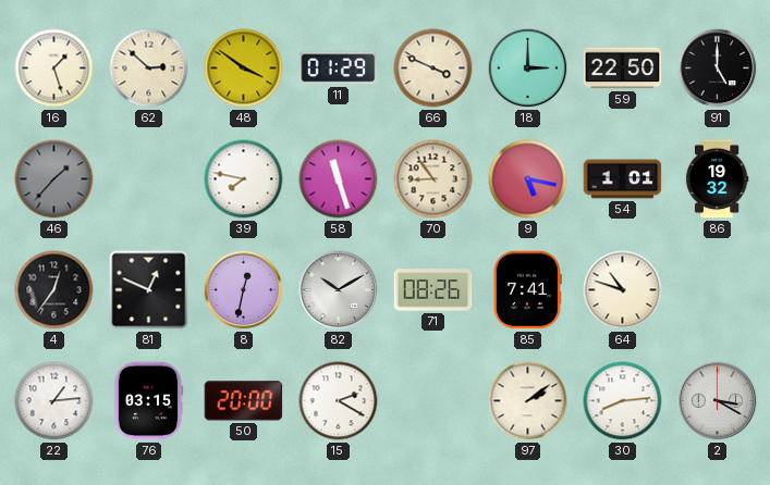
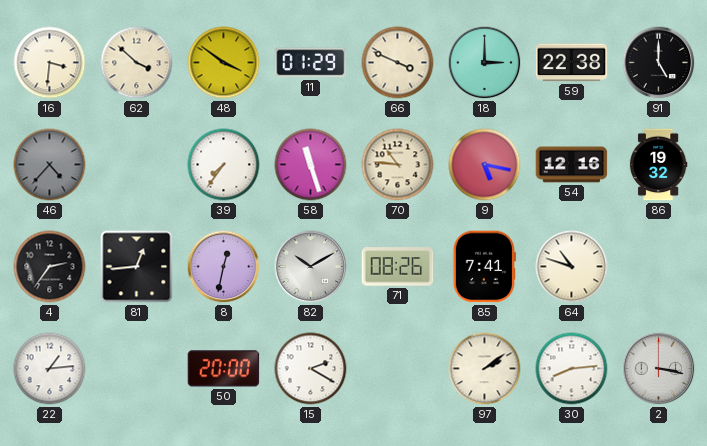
16: 1:27 -> 3:31 (50, 63)
62: 2:52 -> 3:52 (137, 63)
59: 22:50 -> 22:38 (572, 63)
46: 1:37 -> 4:37 (50, 165)
39: 7:47 -> 7:36 (224, 165)
70: 8:54 -> 10:46 (398, 165)
54: 1:01 -> 12:16 (572, 165)
4: 12:36 -> 2:36 (50, 267)
81: 12:49 -> 12:44 (137, 267)
76: 03:15 -> none (148, 401)
2: 3:20 -> 3:17 (659, 369)
